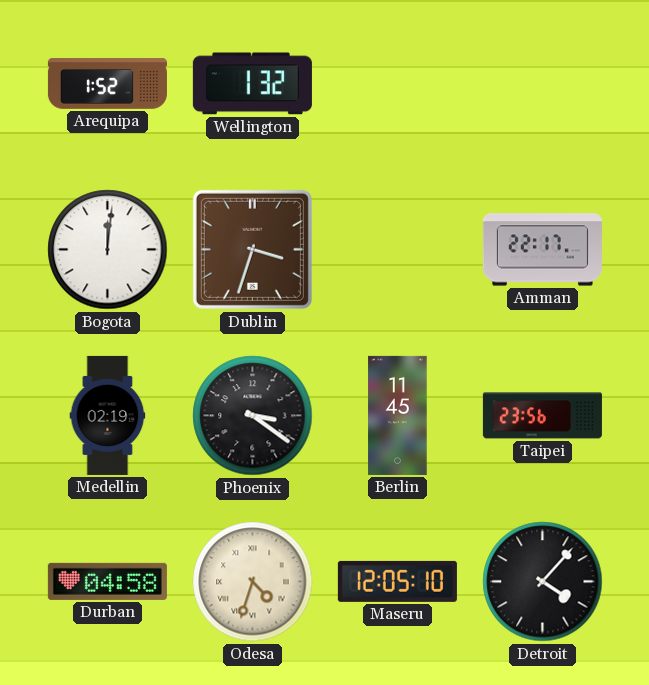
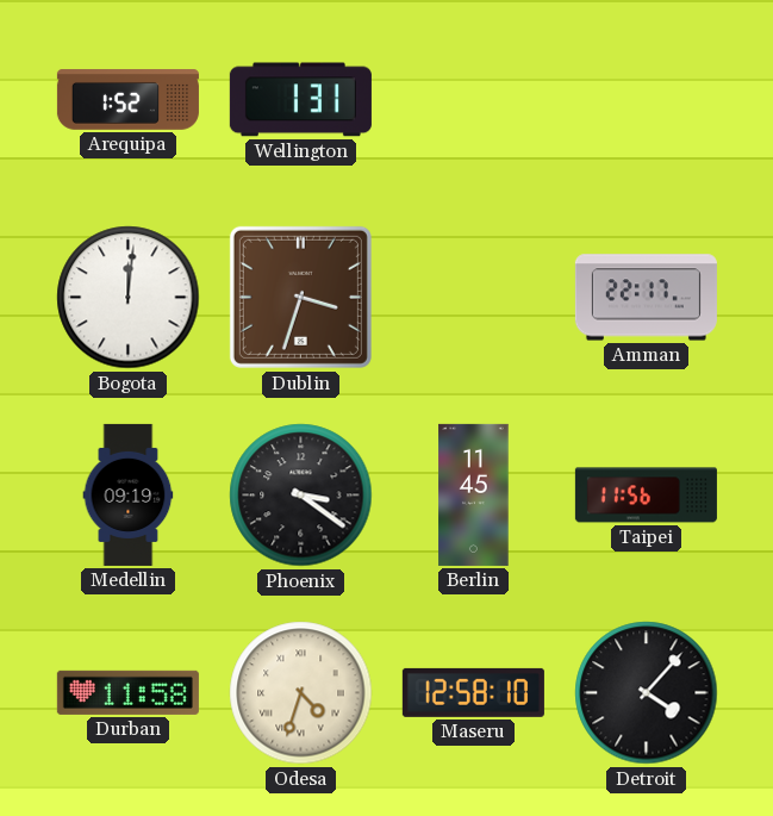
Wellington: 1:32 -> 1:31 (300, 100)
Medellin: 02:19 -> 09:19 (129, 494)
Taipei: 23:56 -> 11:56 (646, 496)
Durban: 04:58 -> 11:58 (127, 692)
Maseru: 12:05 -> 12:58 (473, 692)
